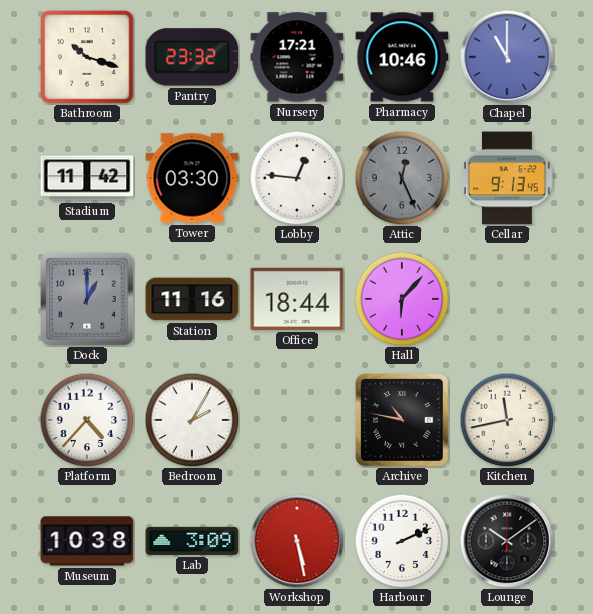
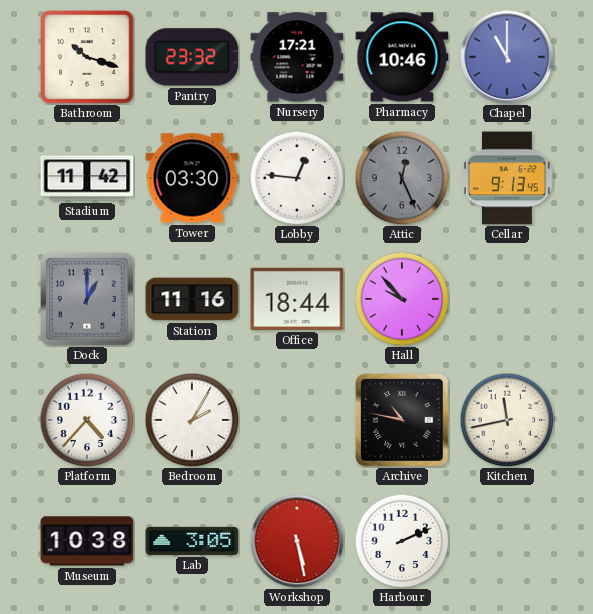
Hall: 6:07 -> 9:53 (402, 299)
Lab: 3:09 -> 3:05 (192, 541)
Lounge: 10:09 -> none (507, 541)
